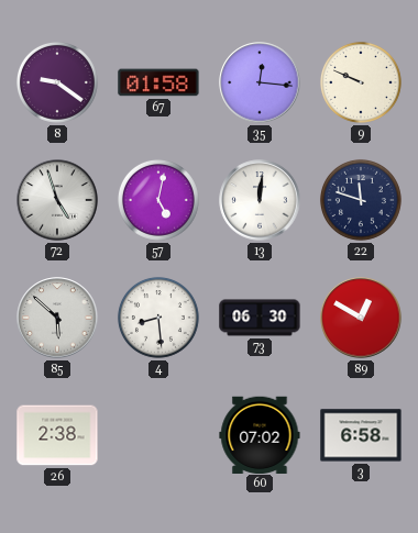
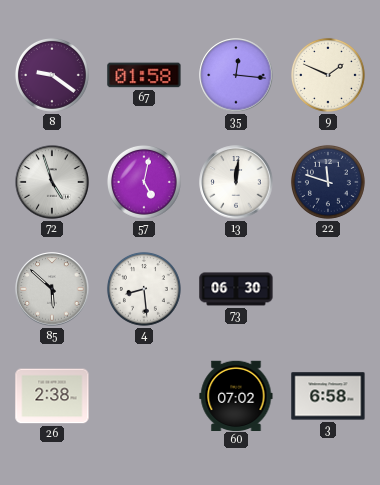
9: 9:49 -> 1:49 (328, 75)
89: 12:50 -> none (361, 318)
